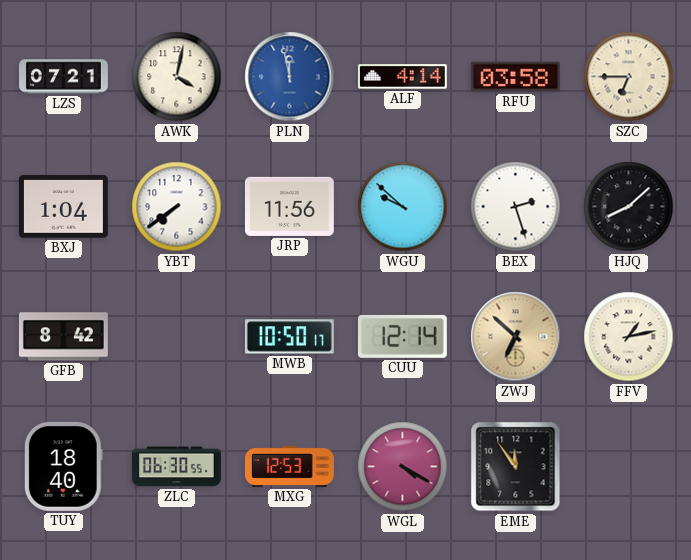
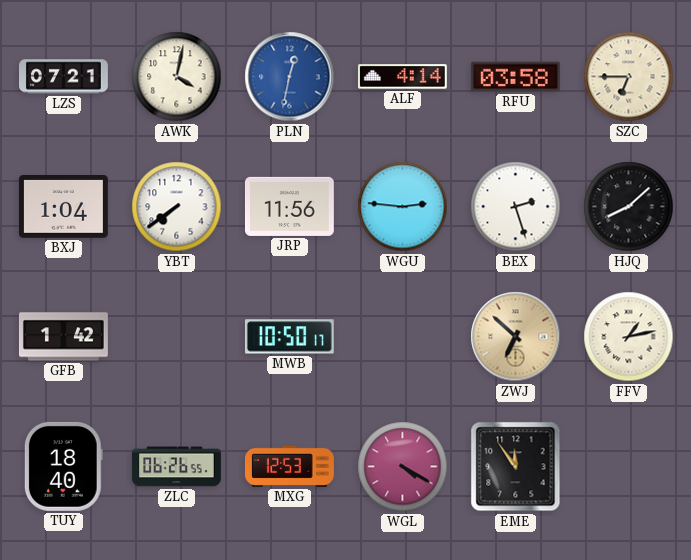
PLN: 11:58 -> 12:32 (290, 77)
WGU: 9:52 -> 2:46 (403, 207)
GFB: 8:42 -> 1:42 (64, 337)
CUU: 12:14 -> none (402, 336)
ZLC: 06:30 -> 06:26 (176, 467)
